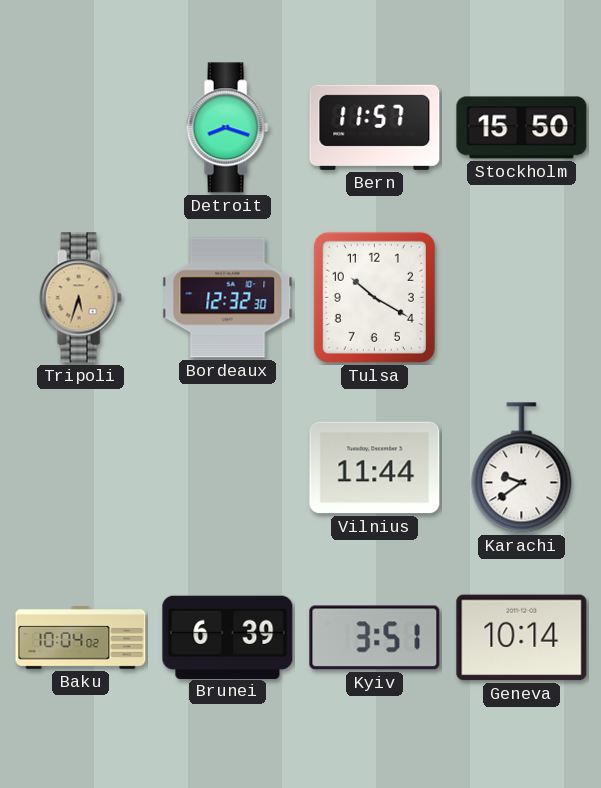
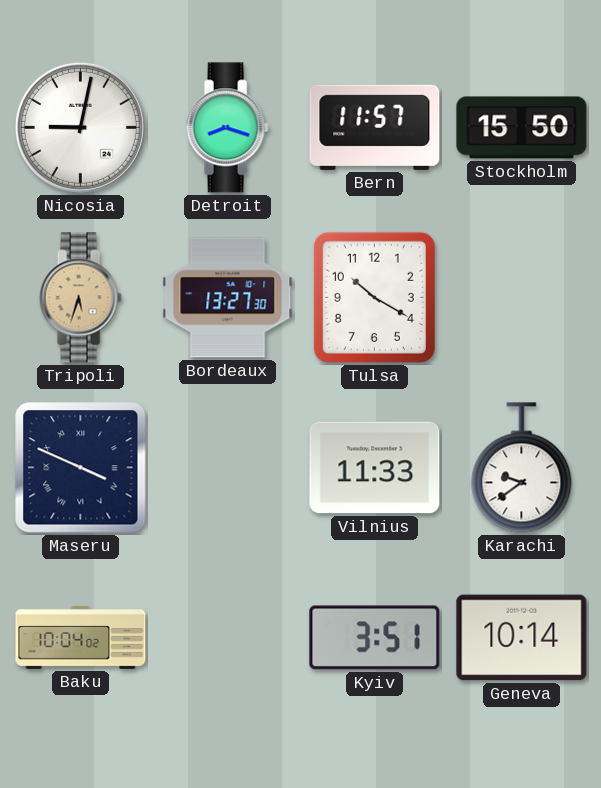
Nicosia: none -> 9:02 (80, 127)
Bordeaux: 12:32 -> 13:27 (228, 298)
Maseru: none -> 3:49 (81, 468)
Vilnius: 11:44 -> 11:33 (375, 468)
Brunei: 6:39 -> none (228, 637)
